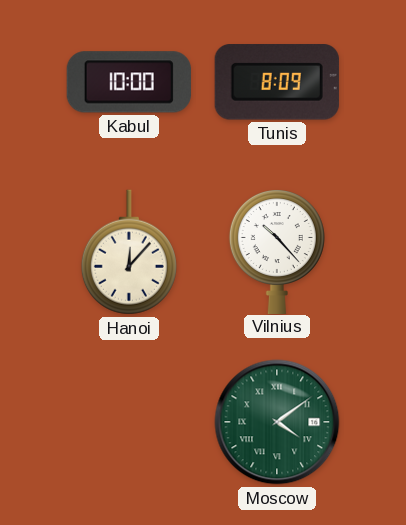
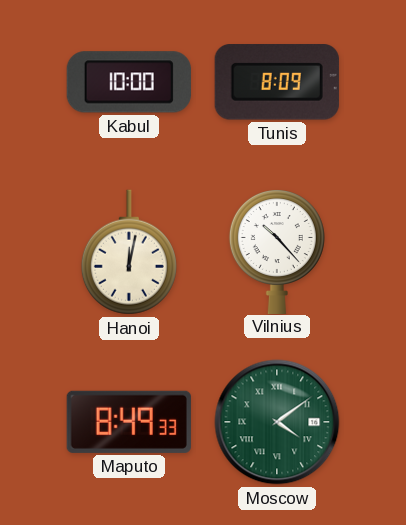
Hanoi: 12:07 -> 12:02 (129, 252)
Maputo: none -> 8:49 (129, 422)
